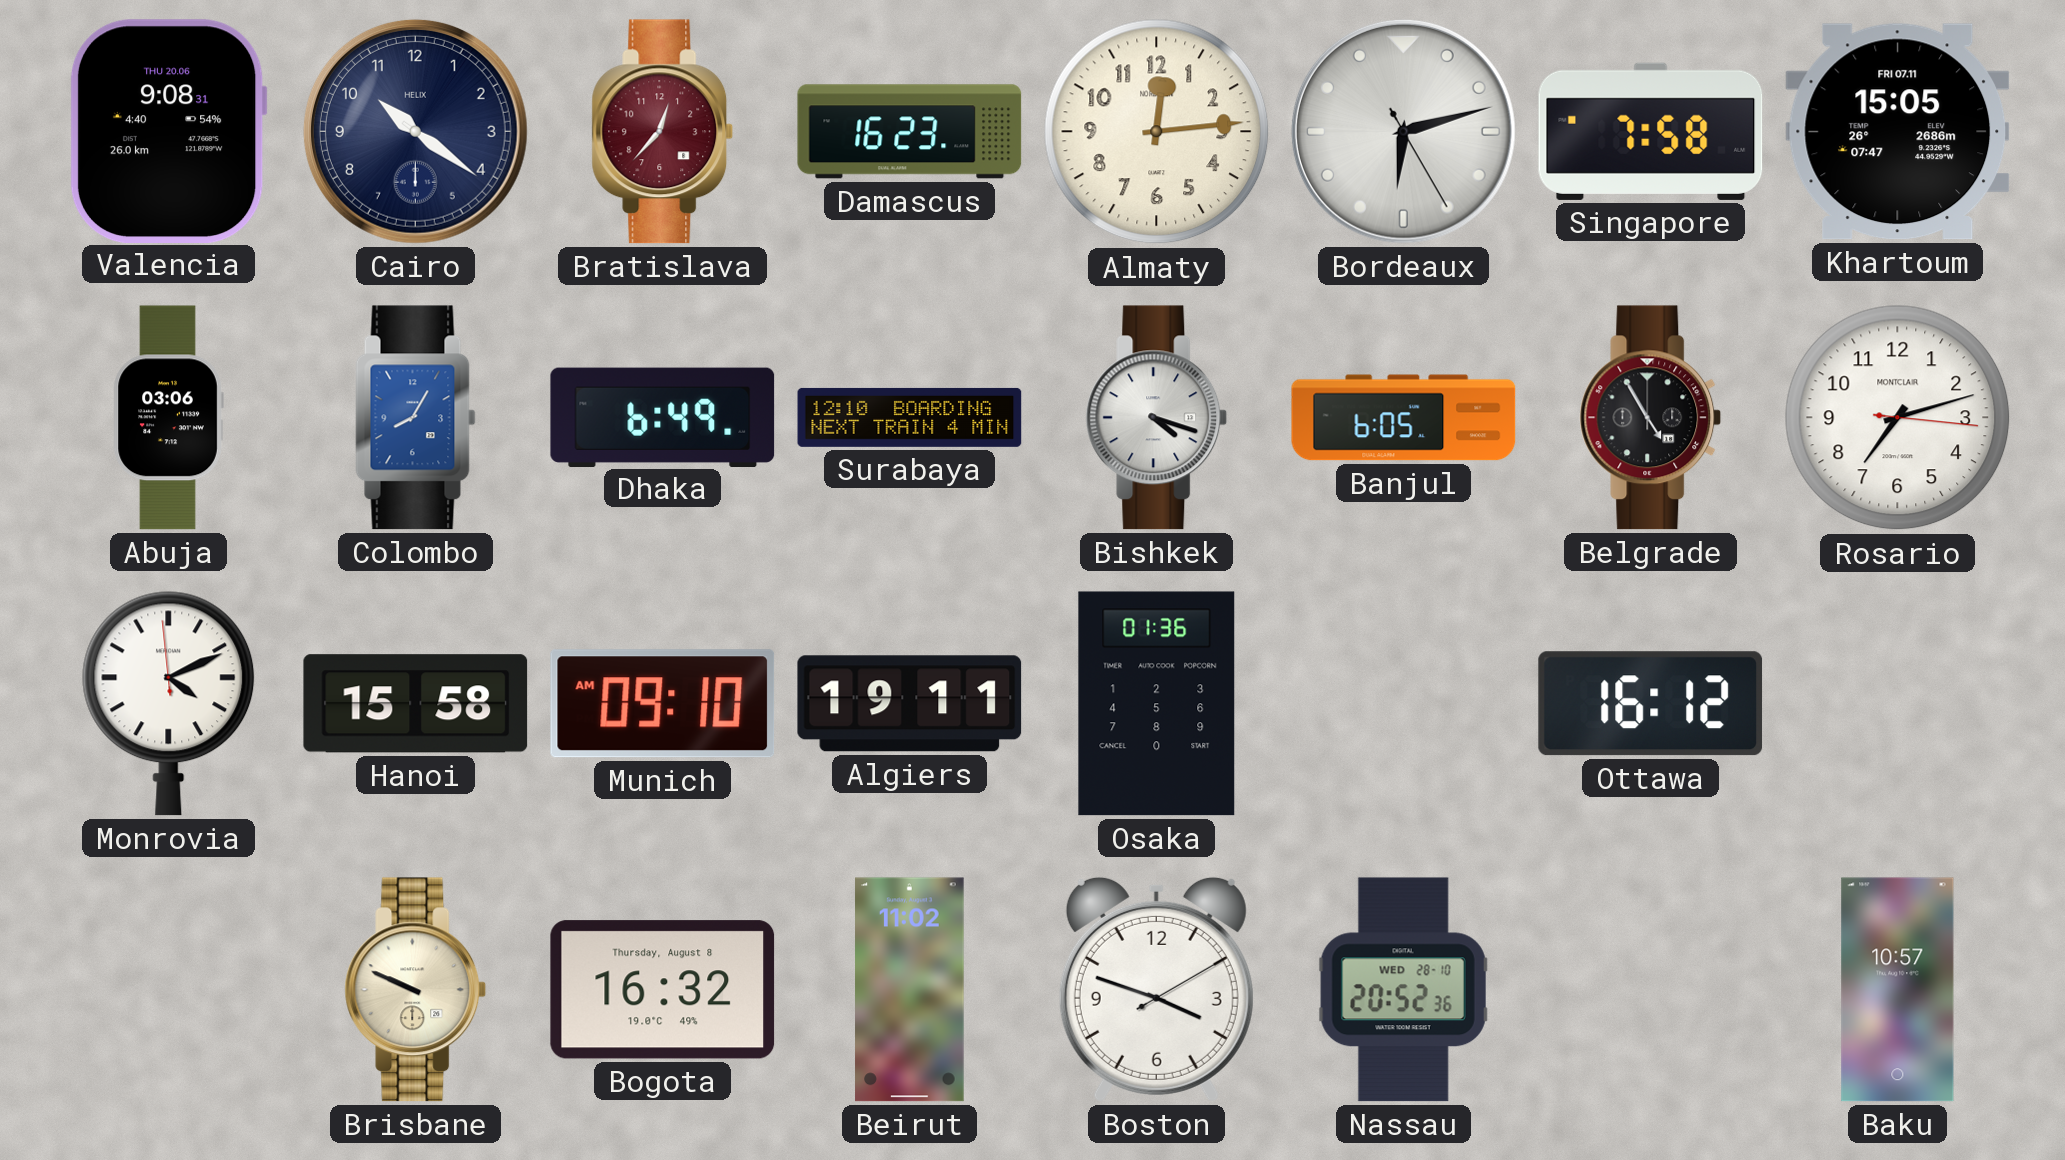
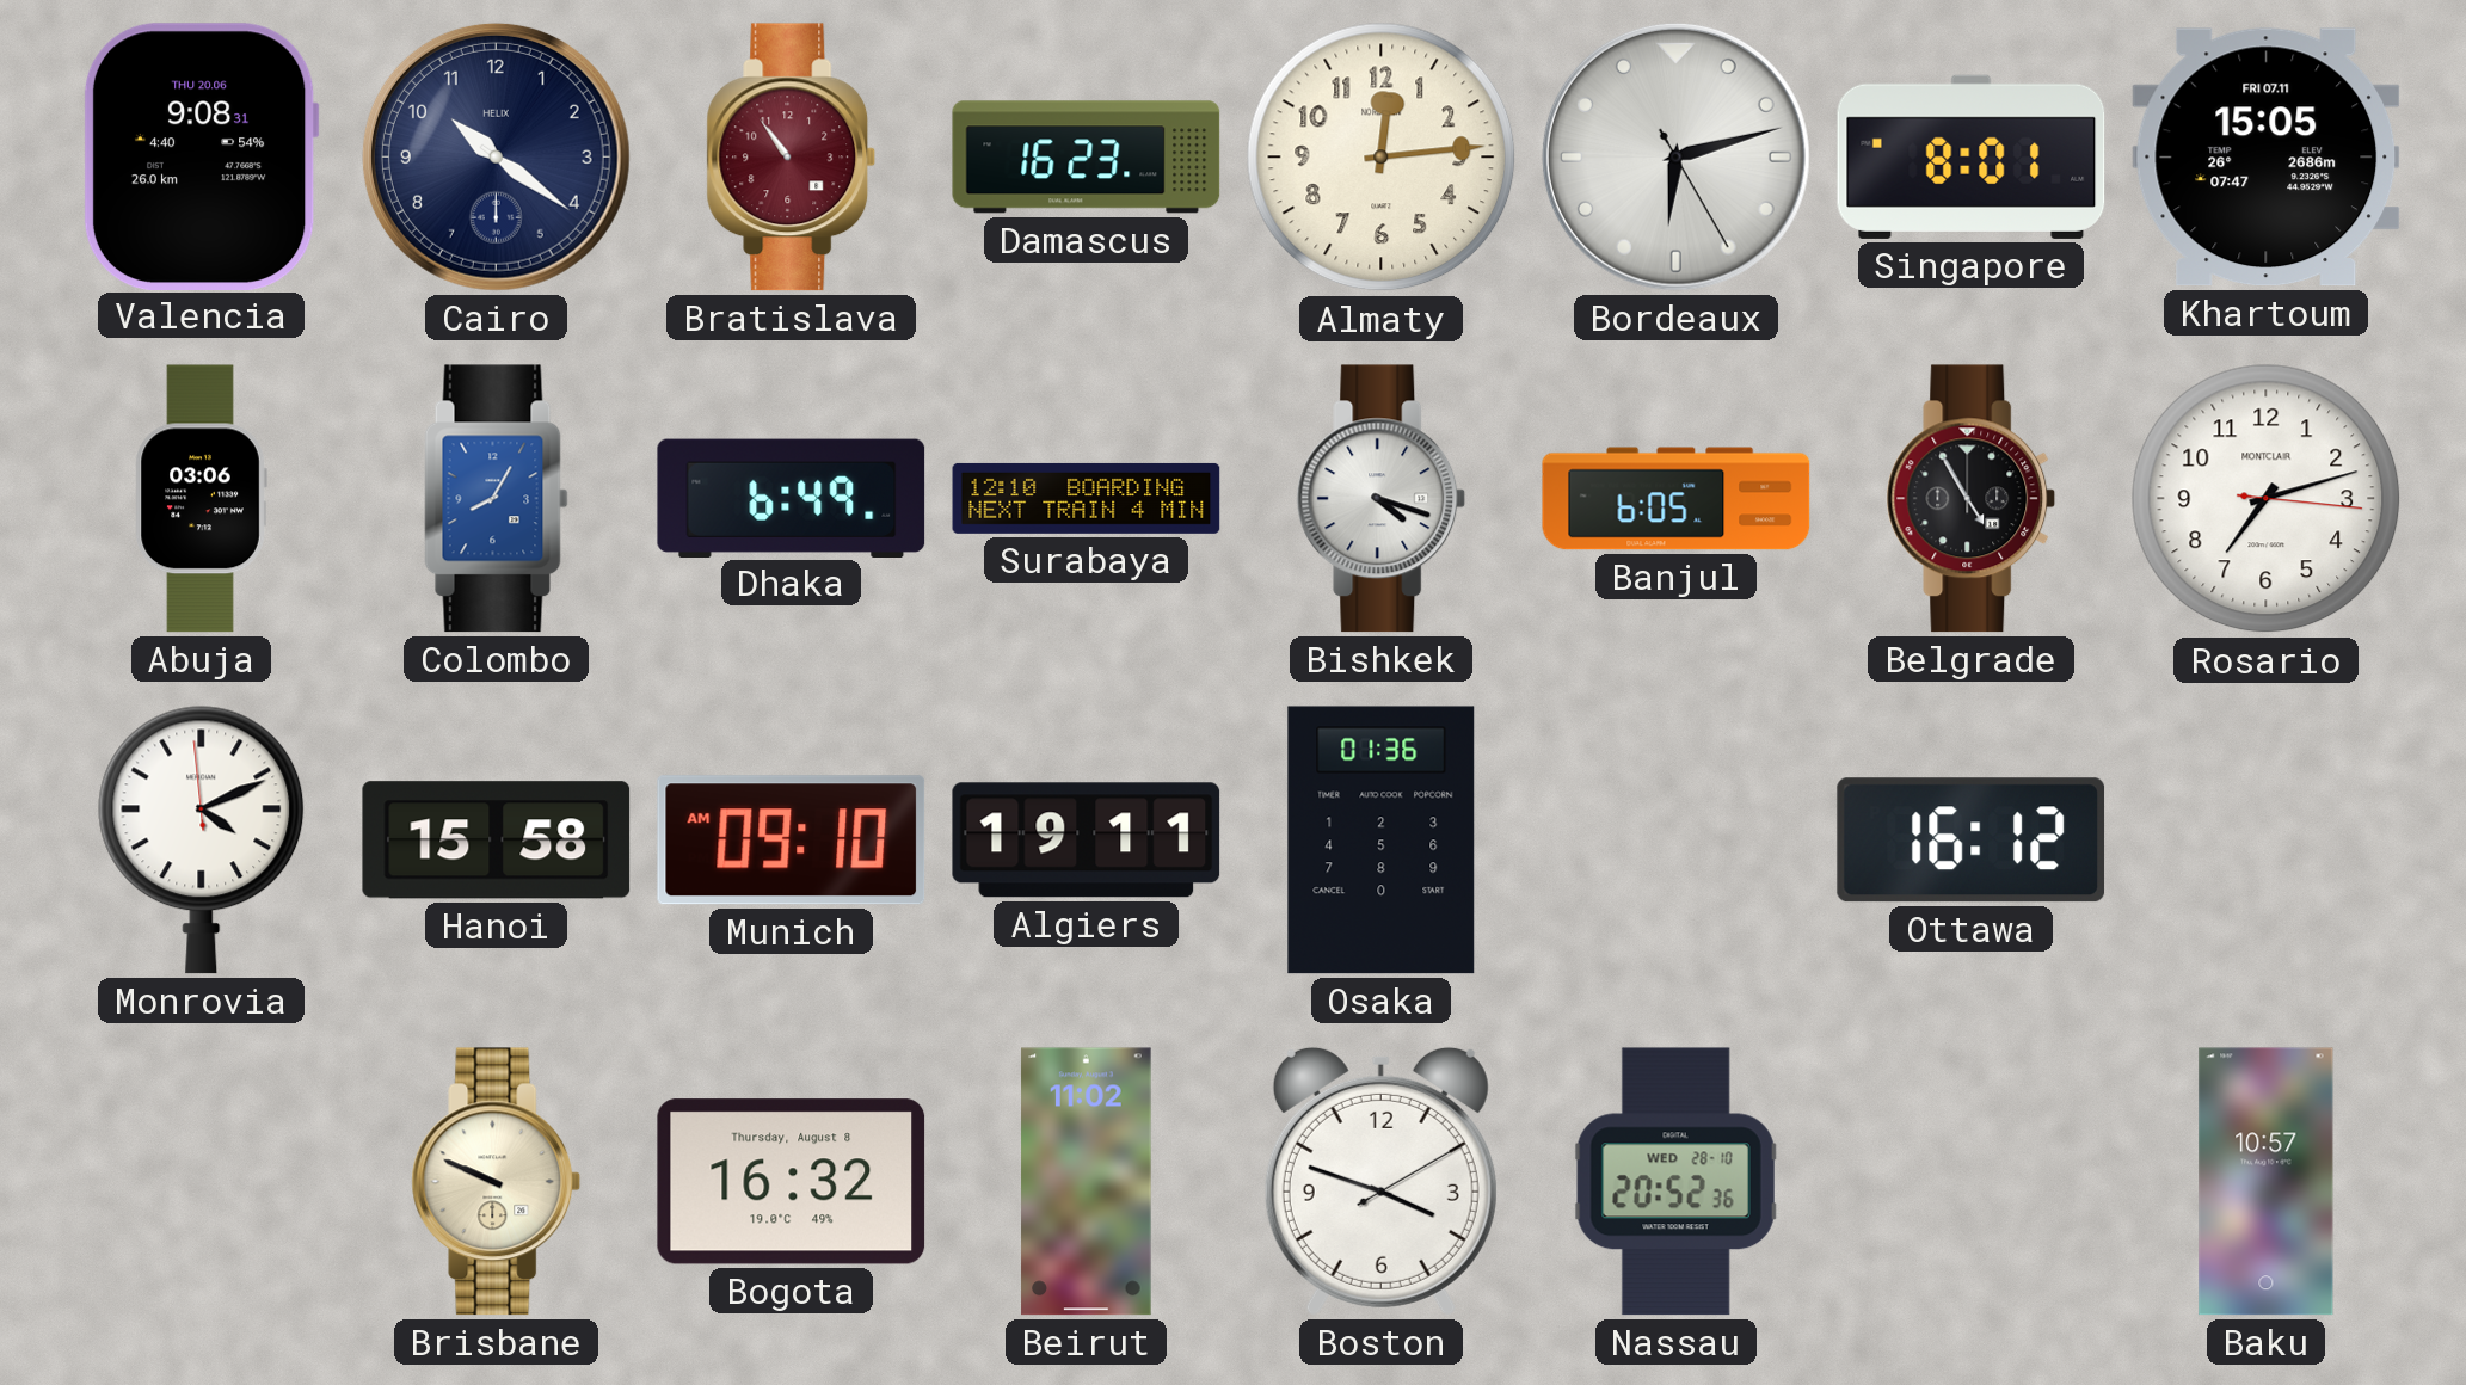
Bratislava: 12:37 -> 10:54 (792, 158)
Singapore: 7:58 -> 8:01 (1972, 156)
